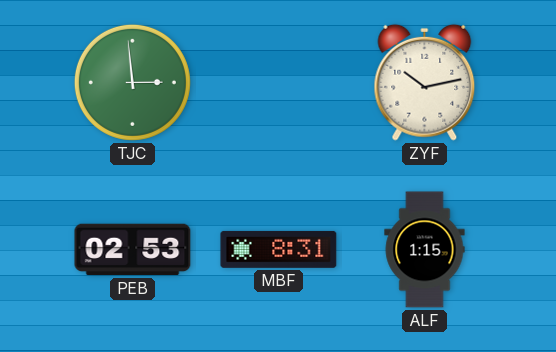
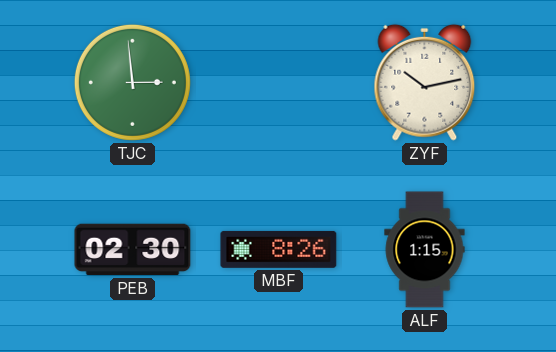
PEB: 02:53 -> 02:30 (133, 250)
MBF: 8:31 -> 8:26 (279, 249)
